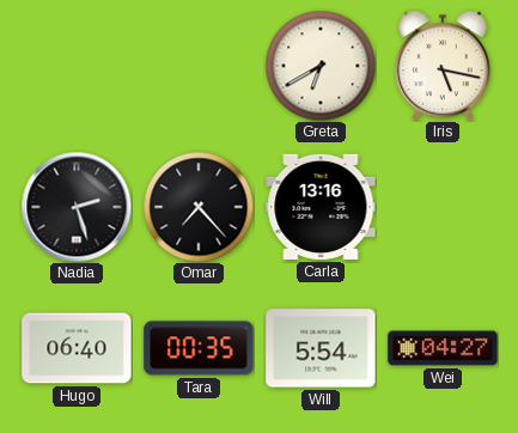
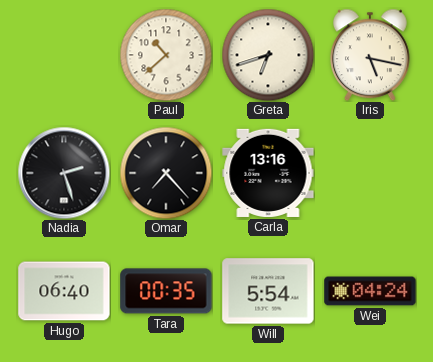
Paul: none -> 10:38 (166, 55)
Greta: 6:40 -> 6:42 (268, 55)
Wei: 04:27 -> 04:24 (370, 291)
